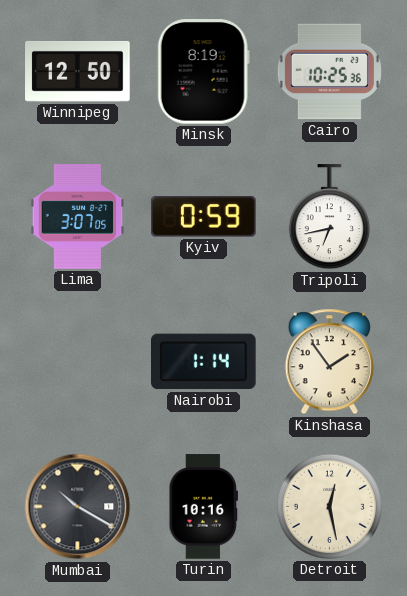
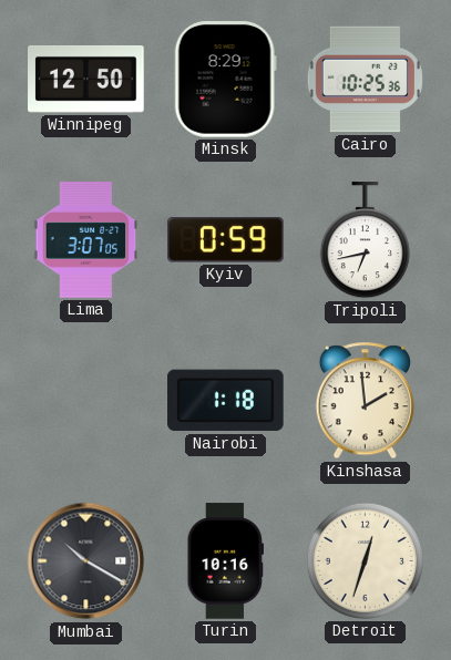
Minsk: 8:19 -> 8:29 (225, 80)
Nairobi: 1:14 -> 1:18 (226, 401)
Kinshasa: 1:54 -> 1:59 (365, 401)
Detroit: 12:28 -> 12:33 (365, 560)
